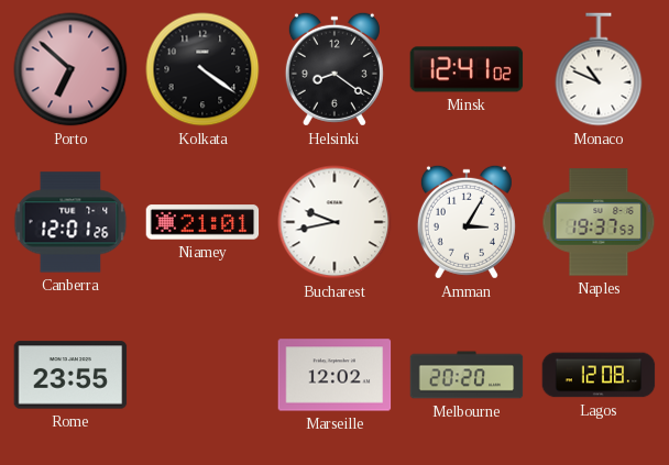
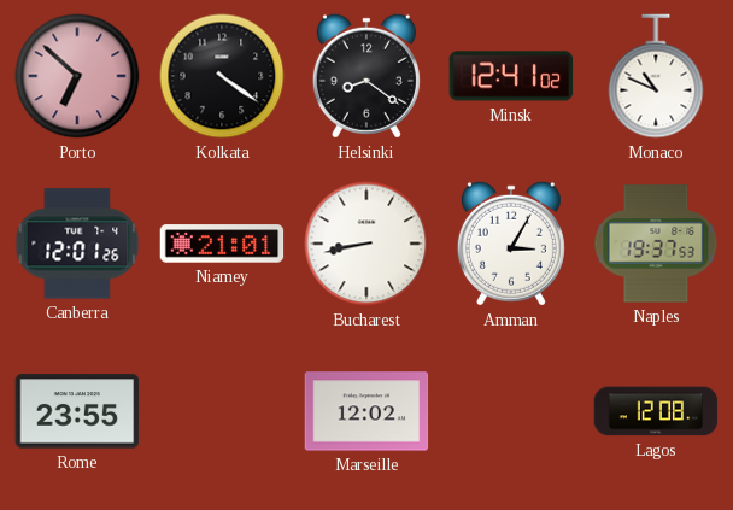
Bucharest: 9:43 -> 8:43 (366, 244)
Melbourne: 20:20 -> none (467, 375)
